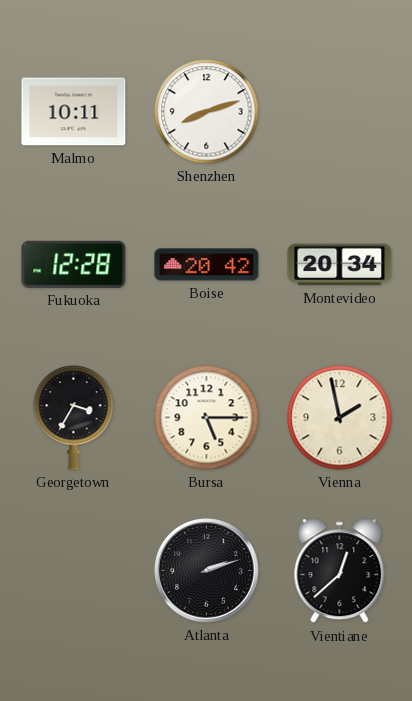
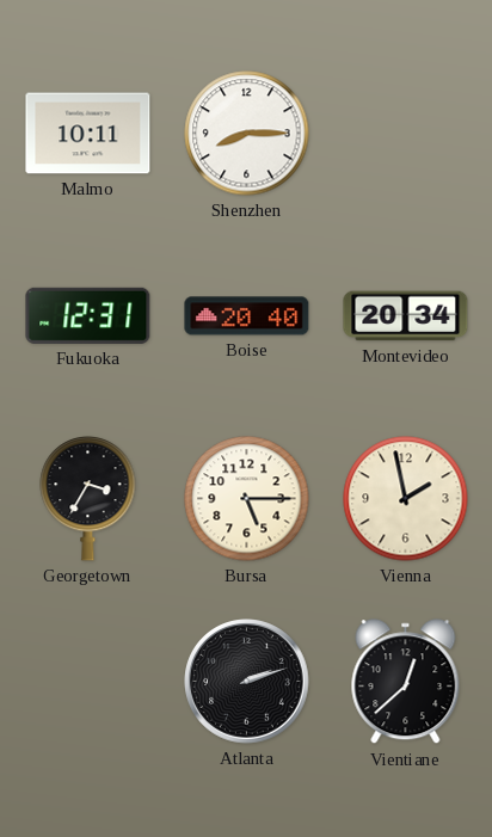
Shenzhen: 8:12 -> 8:15 (247, 134)
Fukuoka: 12:28 -> 12:31 (88, 315)
Boise: 20:42 -> 20:40 (247, 316)
